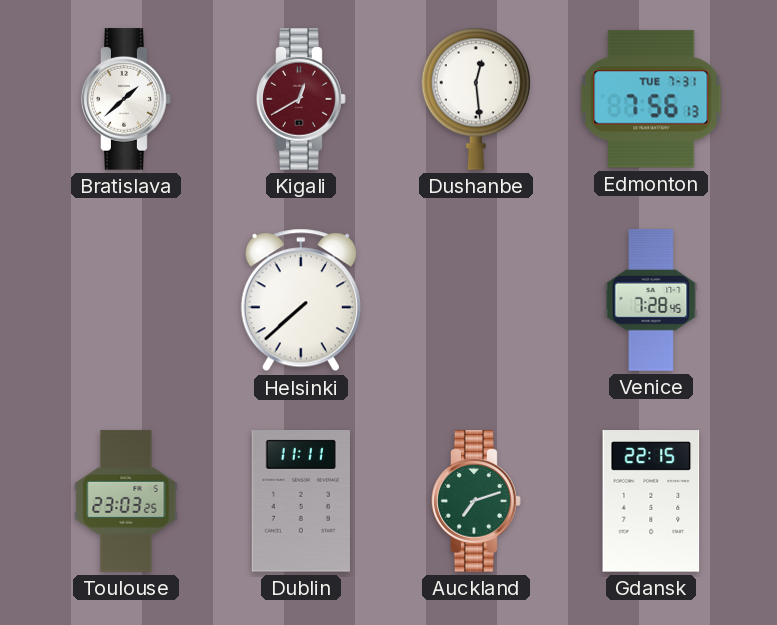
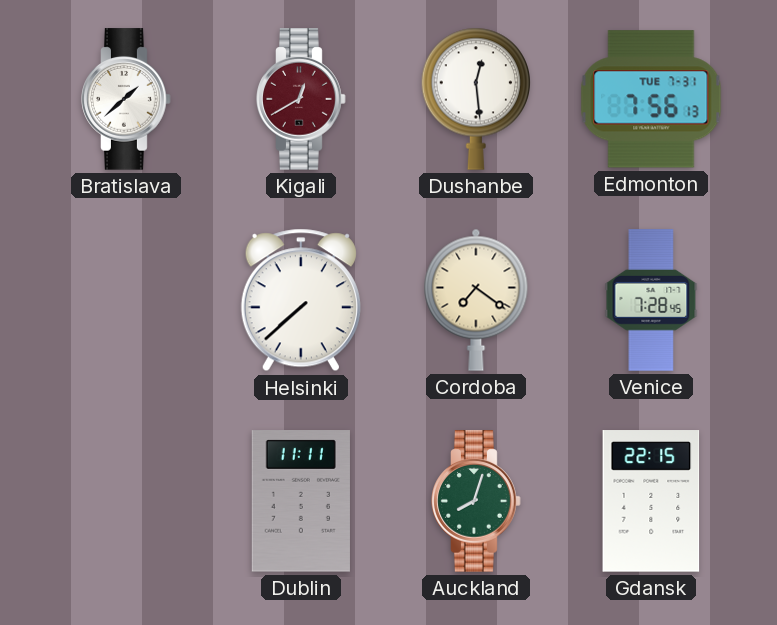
Cordoba: none -> 7:21 (476, 300)
Toulouse: 23:03 -> none (126, 501)
Auckland: 7:12 -> 8:03 (476, 501)
